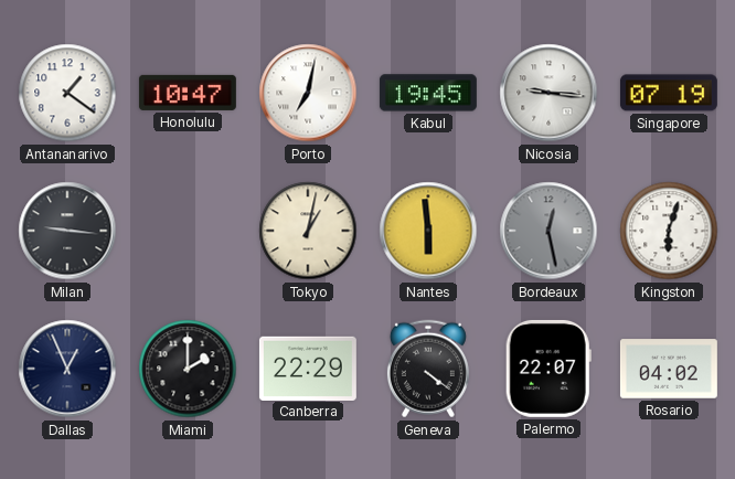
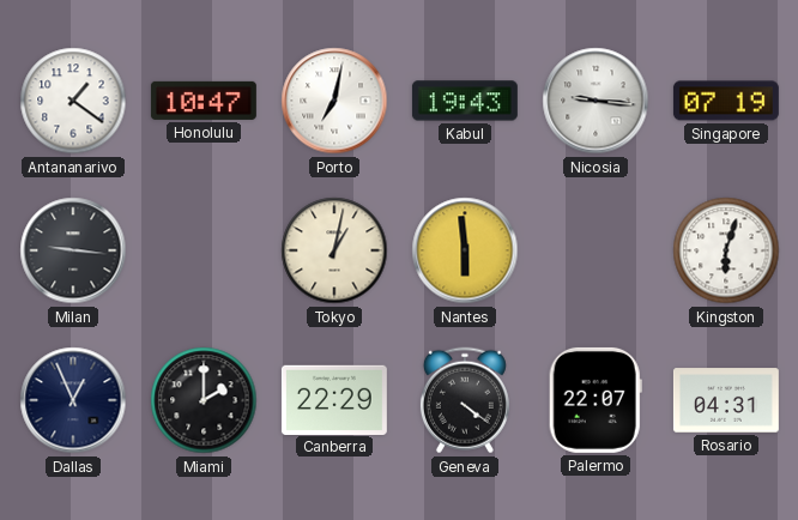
Kabul: 19:45 -> 19:43 (465, 101)
Bordeaux: 12:28 -> none (548, 231)
Rosario: 04:02 -> 04:31 (726, 400)
